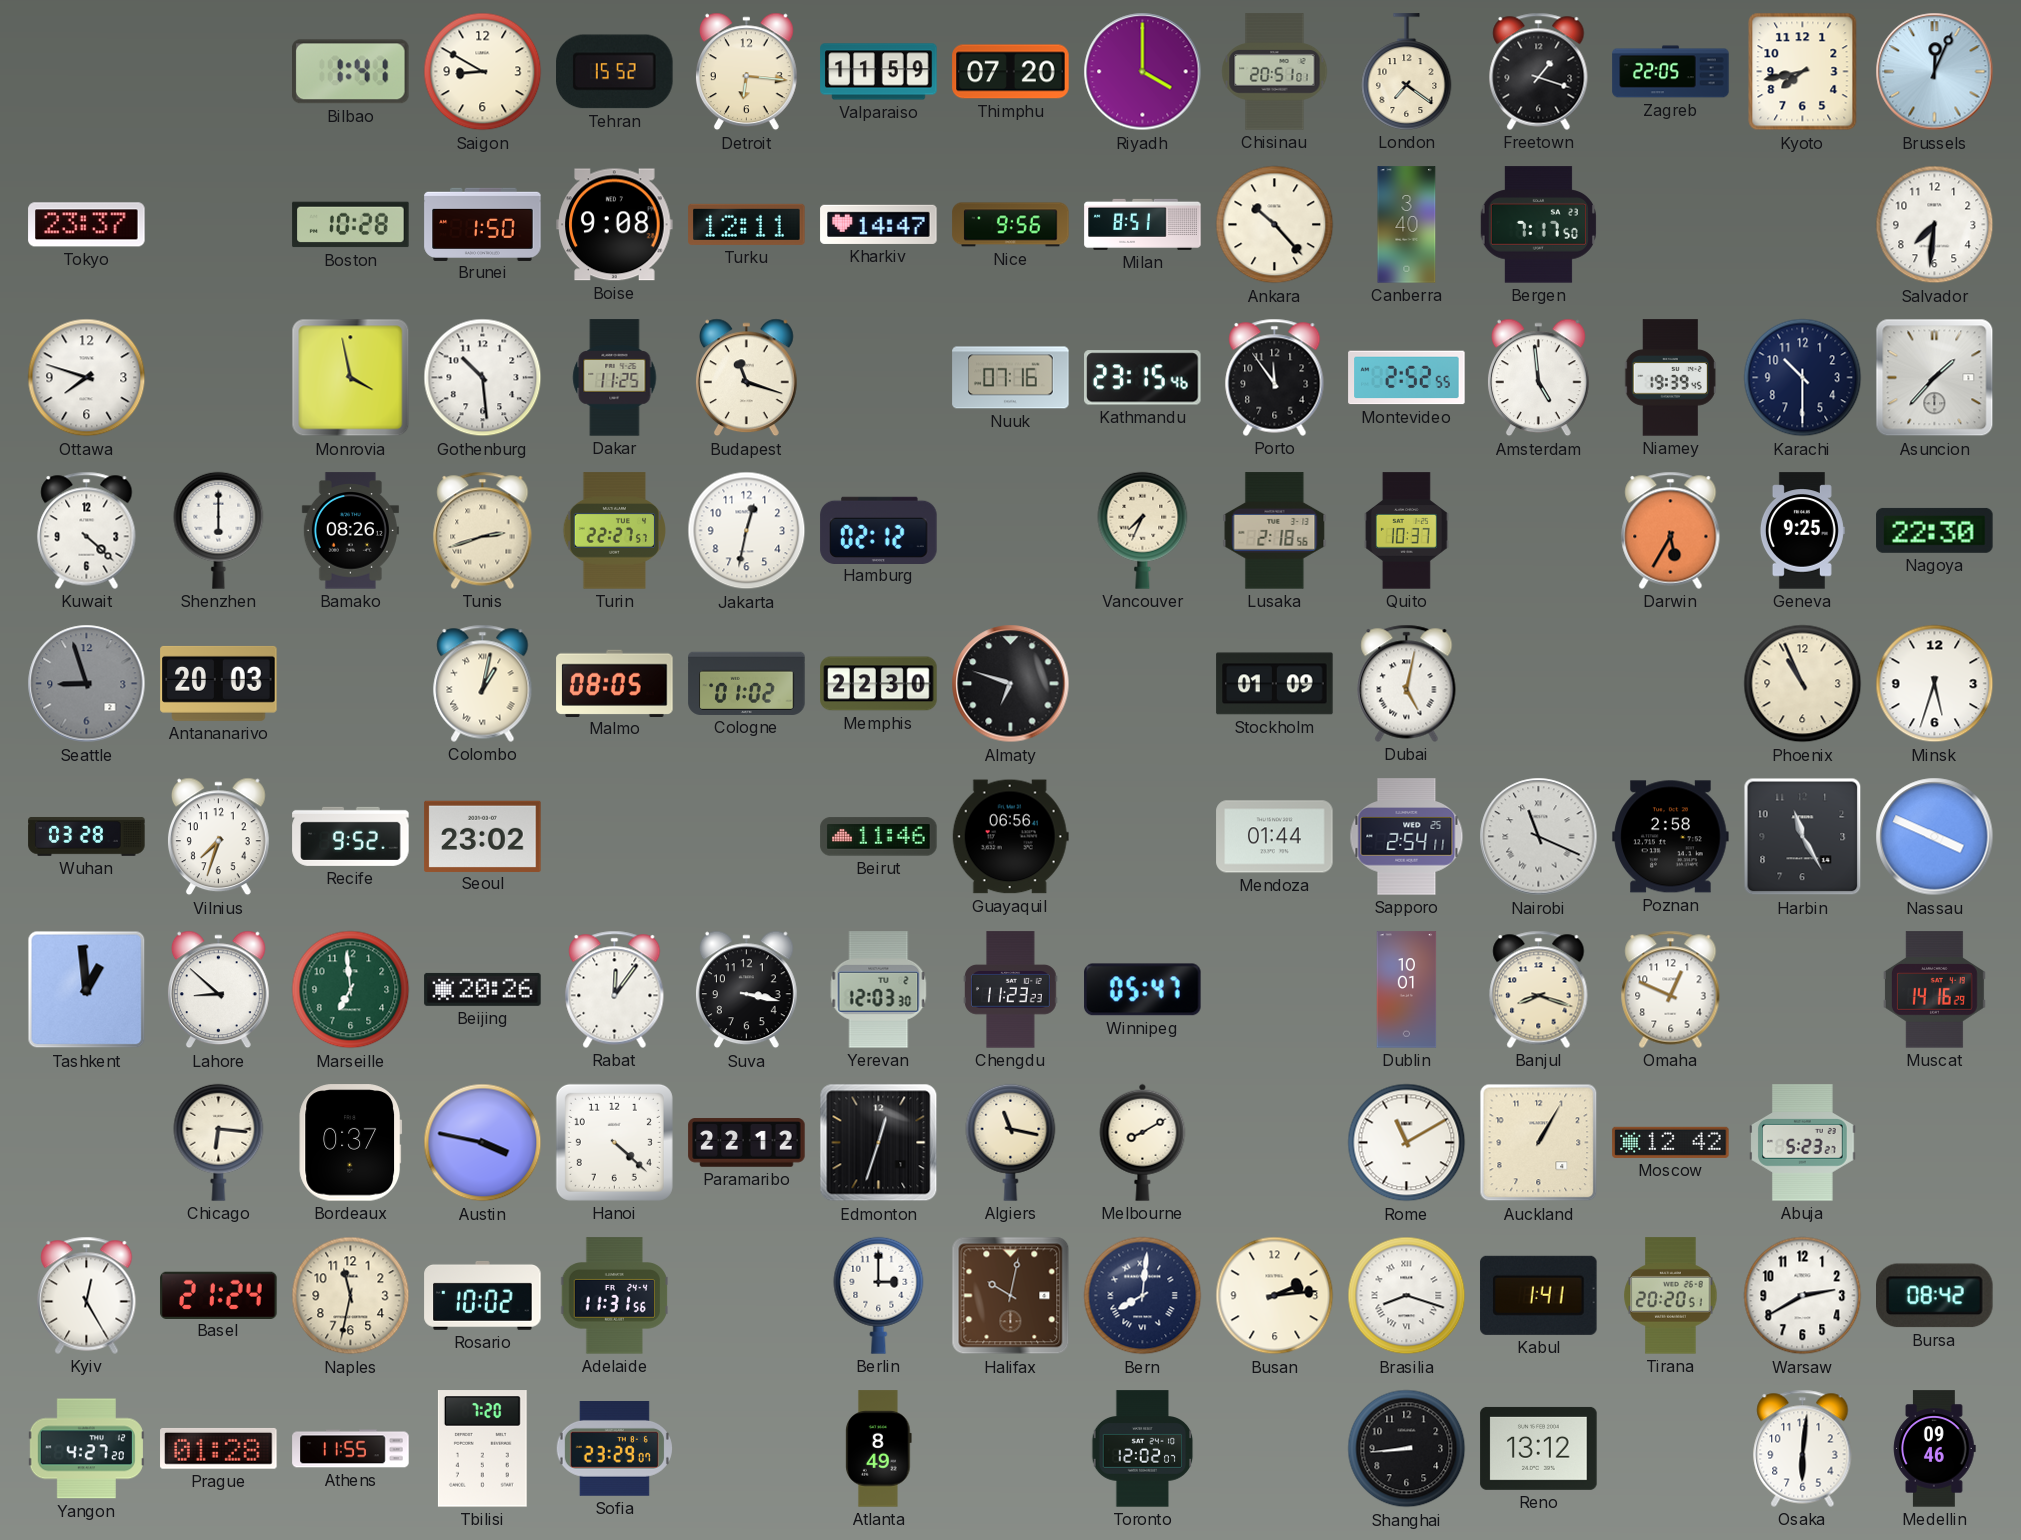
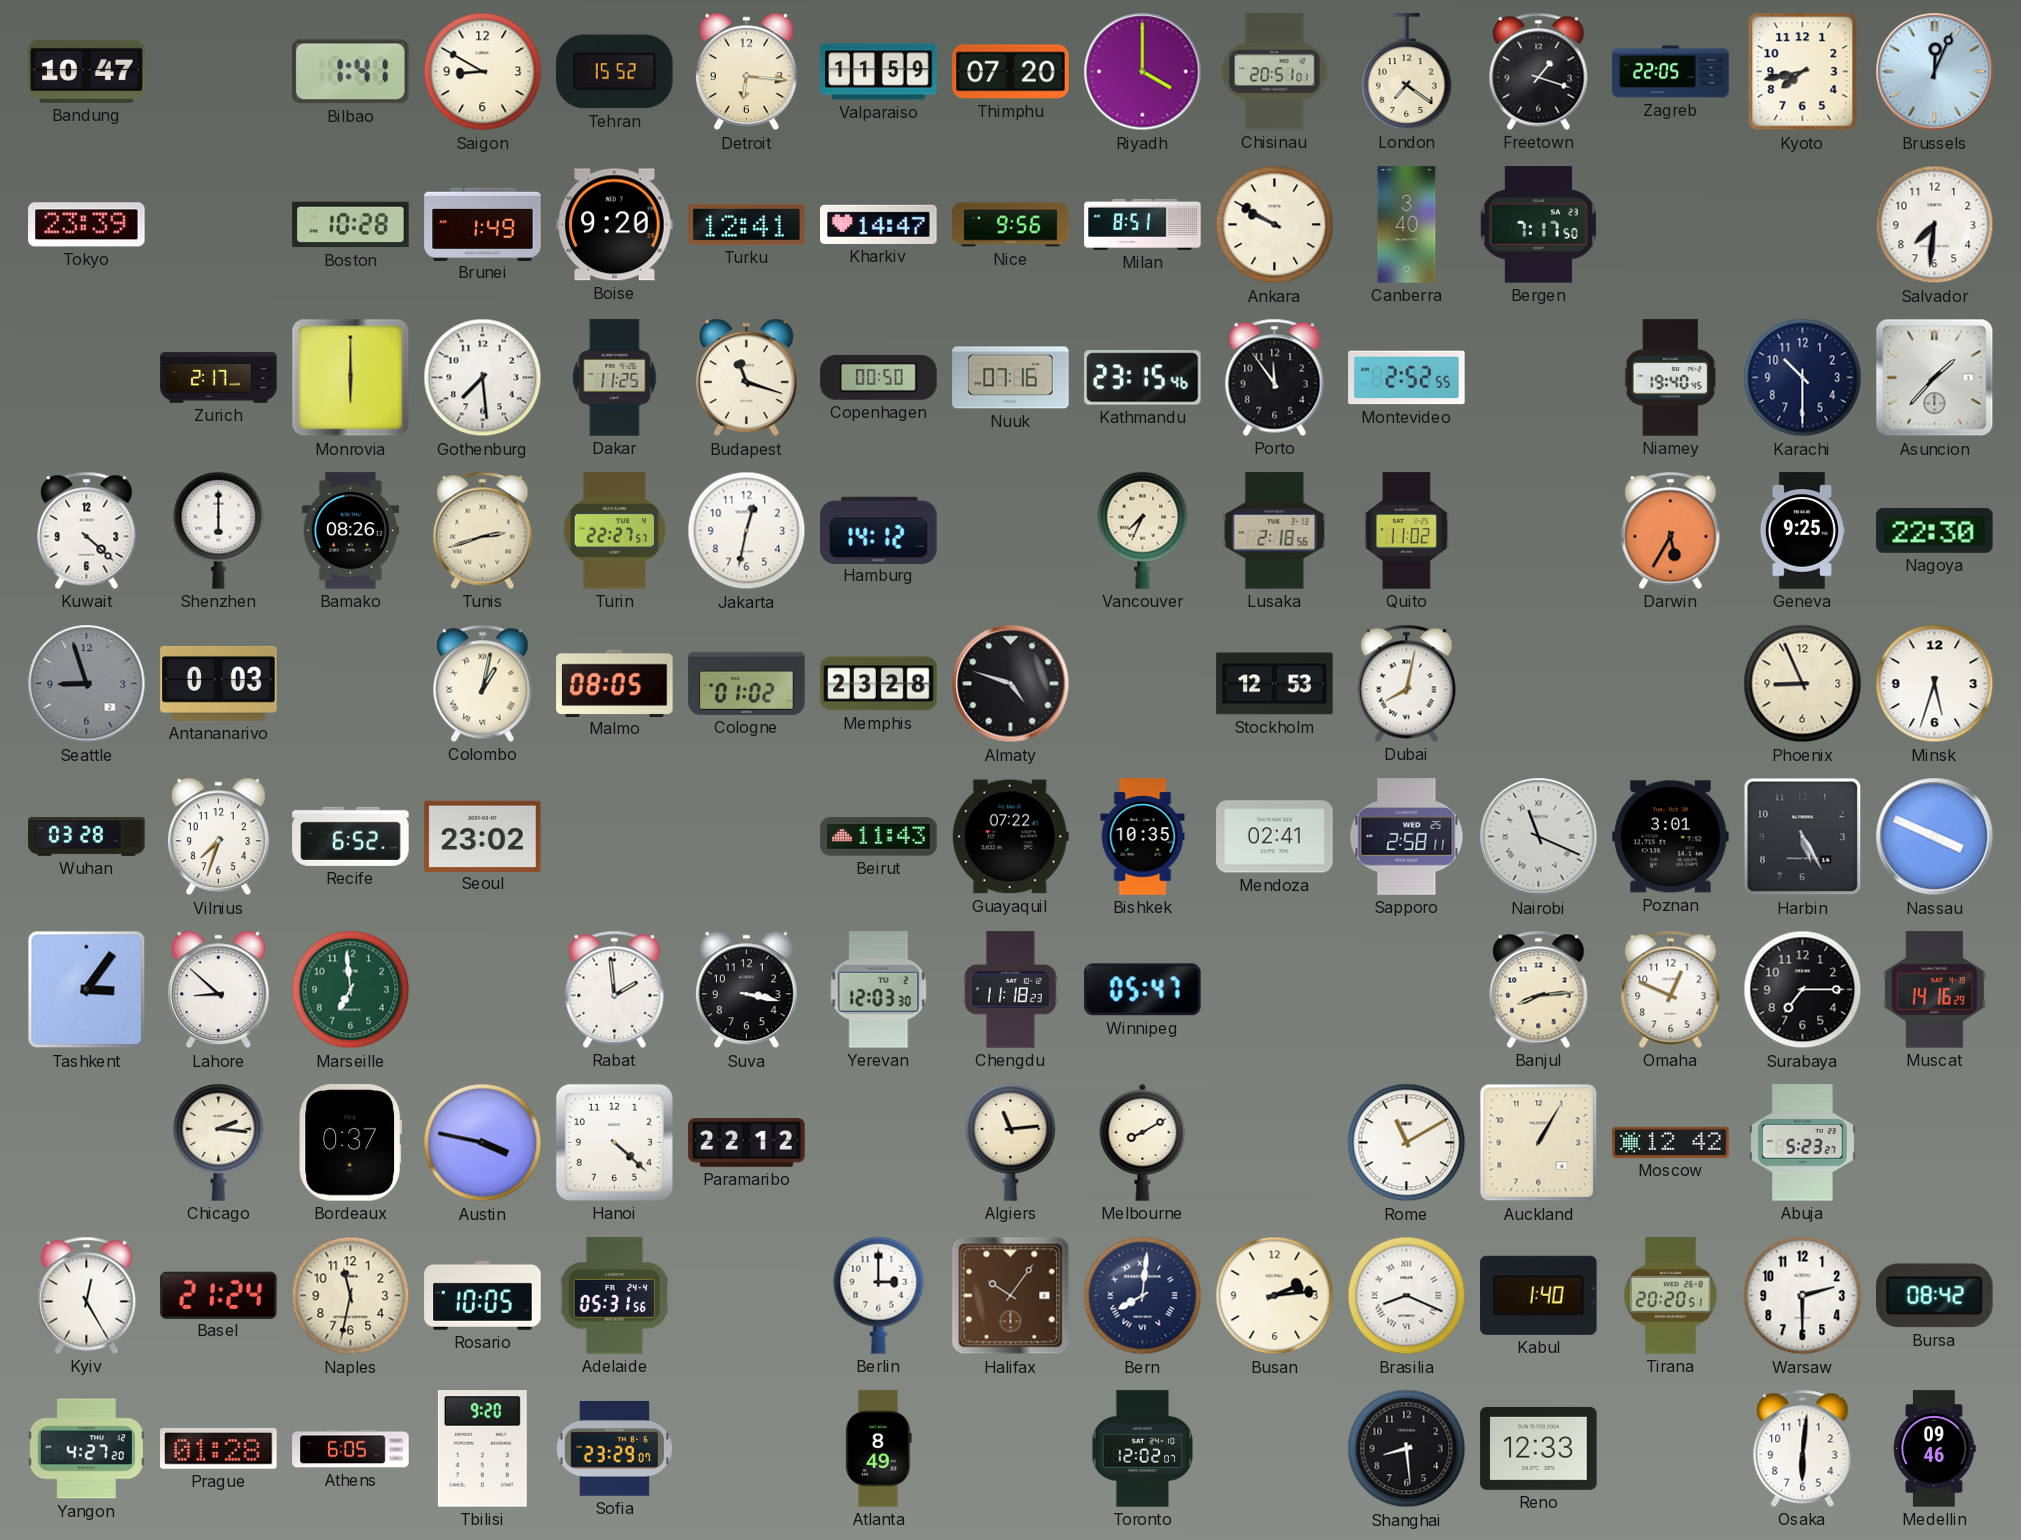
Bandung: none -> 10:47 (87, 71)
Tokyo: 23:37 -> 23:39 (87, 225)
Brunei: 1:50 -> 1:49 (483, 224)
Boise: 9:08 -> 9:20 (615, 225)
Turku: 12:11 -> 12:41 (747, 224)
Ankara: 10:23 -> 9:50 (1275, 225)
Ottawa: 7:48 -> none (87, 378)
Zurich: none -> 2:17 (219, 377)
Monrovia: 3:58 -> 6:00 (351, 378)
Gothenburg: 10:29 -> 7:29 (483, 378)
Copenhagen: none -> 00:50 (879, 377)
Amsterdam: 4:59 -> none (1538, 378)
Niamey: 19:39 -> 19:40 (1671, 378)
Hamburg: 02:12 -> 14:12 (879, 530)
Quito: 10:37 -> 11:02 (1406, 531)
Antananarivo: 20:03 -> 0:03 (219, 683)
Memphis: 22:30 -> 23:28 (879, 684)
Almaty: 6:48 -> 4:48 (1011, 684)
Stockholm: 01:09 -> 12:53 (1275, 684)
Dubai: 5:02 -> 8:02 (1407, 683)
Phoenix: 10:56 -> 8:56 (1803, 684)
Recife: 9:52 -> 6:52 (351, 836)
Beirut: 11:46 -> 11:43 (879, 837)
Guayaquil: 06:56 -> 07:22 (1010, 837)
Bishkek: none -> 10:35 (1143, 837)
Mendoza: 01:44 -> 02:41 (1275, 837)
Sapporo: 2:54 -> 2:58 (1407, 837)
Poznan: 2:58 -> 3:01 (1671, 837)
Harbin: 11:25 -> 5:25 (1803, 837)
Tashkent: 12:59 -> 3:06 (87, 990)
Beijing: 20:26 -> none (483, 989)
Rabat: 12:06 -> 1:59 (615, 989)
Chengdu: 11:23 -> 11:18 (1011, 990)
Dublin: 10:01 -> none (1407, 990)
Banjul: 8:18 -> 8:14 (1539, 989)
Surabaya: none -> 7:15 (1803, 990)
Chicago: 6:16 -> 2:16 (219, 1142)
Edmonton: 12:33 -> none (879, 1143)
Algiers: 11:17 -> 11:14 (1011, 1142)
Rosario: 10:02 -> 10:05 (483, 1295)
Adelaide: 11:31 -> 05:31 (614, 1296)
Halifax: 10:02 -> 10:06 (1011, 1296)
Brasilia: 8:18 -> 8:19 (1407, 1296)
Kabul: 1:41 -> 1:40 (1539, 1295)
Warsaw: 2:40 -> 2:30 (1803, 1296)
Athens: 11:55 -> 6:05 (351, 1449)
Tbilisi: 7:20 -> 9:20 (482, 1449)
Shanghai: 8:44 -> 8:29 (1407, 1449)
Reno: 13:12 -> 12:33 (1539, 1448)
